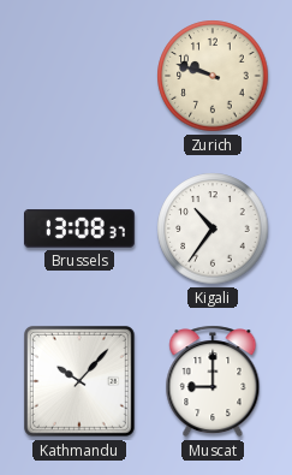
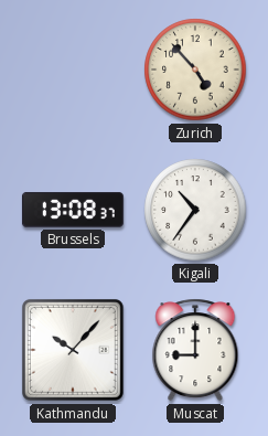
Zurich: 9:48 -> 4:53 (195, 70)
